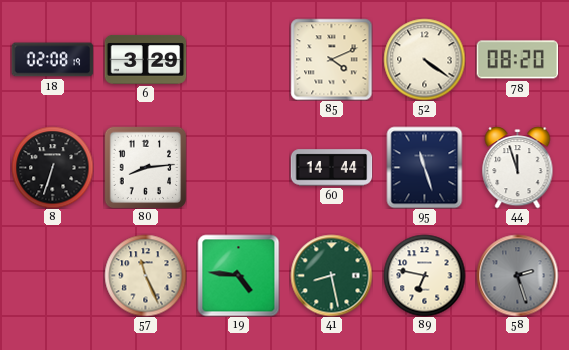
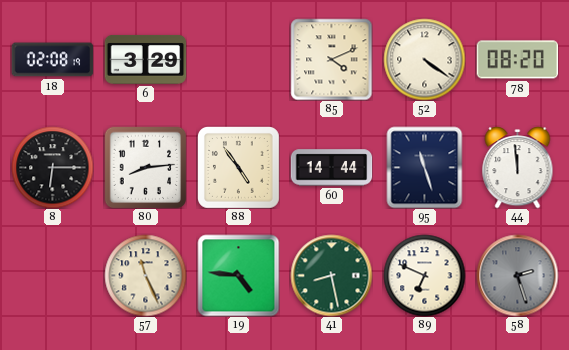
8: 6:33 -> 6:15 (52, 167)
88: none -> 4:54 (239, 168)
44: 11:57 -> 11:59 (518, 168)
89: 6:47 -> 6:49 (424, 275)
